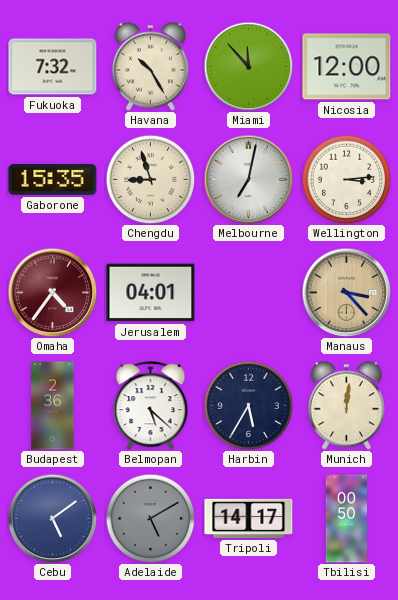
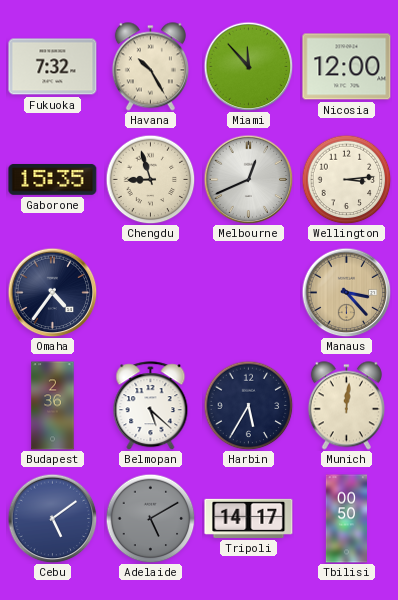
Melbourne: 7:02 -> 12:41 (248, 179)
Omaha dial: burgundy -> navy (52, 292)
Jerusalem: 04:01 -> none (151, 293)
